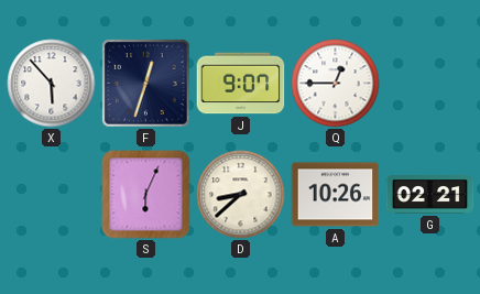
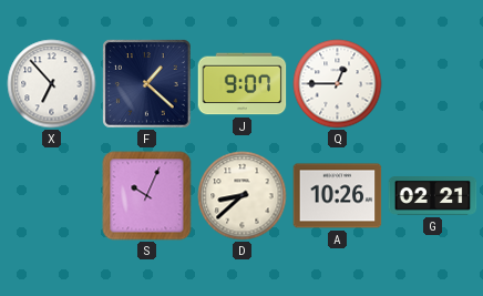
X: 5:53 -> 6:53 (52, 84)
F: 12:33 -> 1:22 (147, 84)
S: 6:04 -> 10:04 (147, 196)
